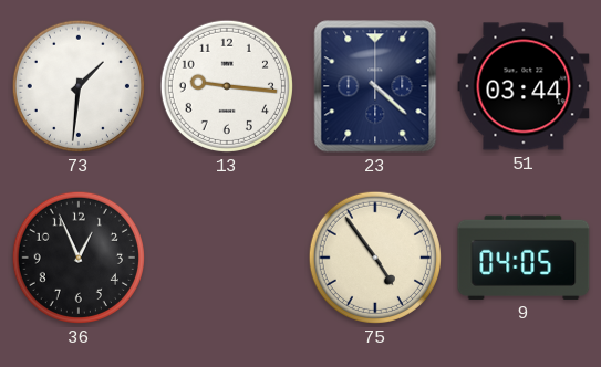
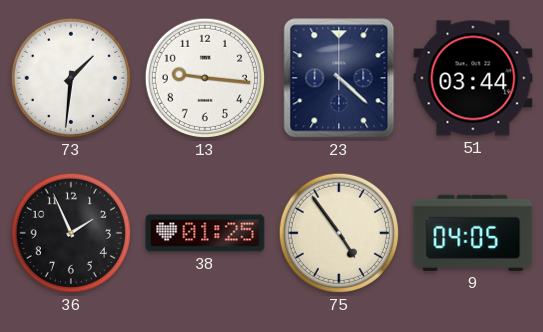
36: 12:56 -> 1:56 (71, 233)
38: none -> 01:25 (205, 233)
